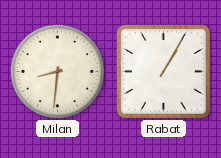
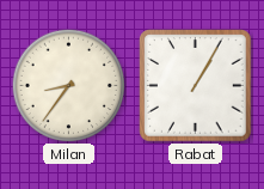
Milan: 8:31 -> 8:36 (68, 85)
